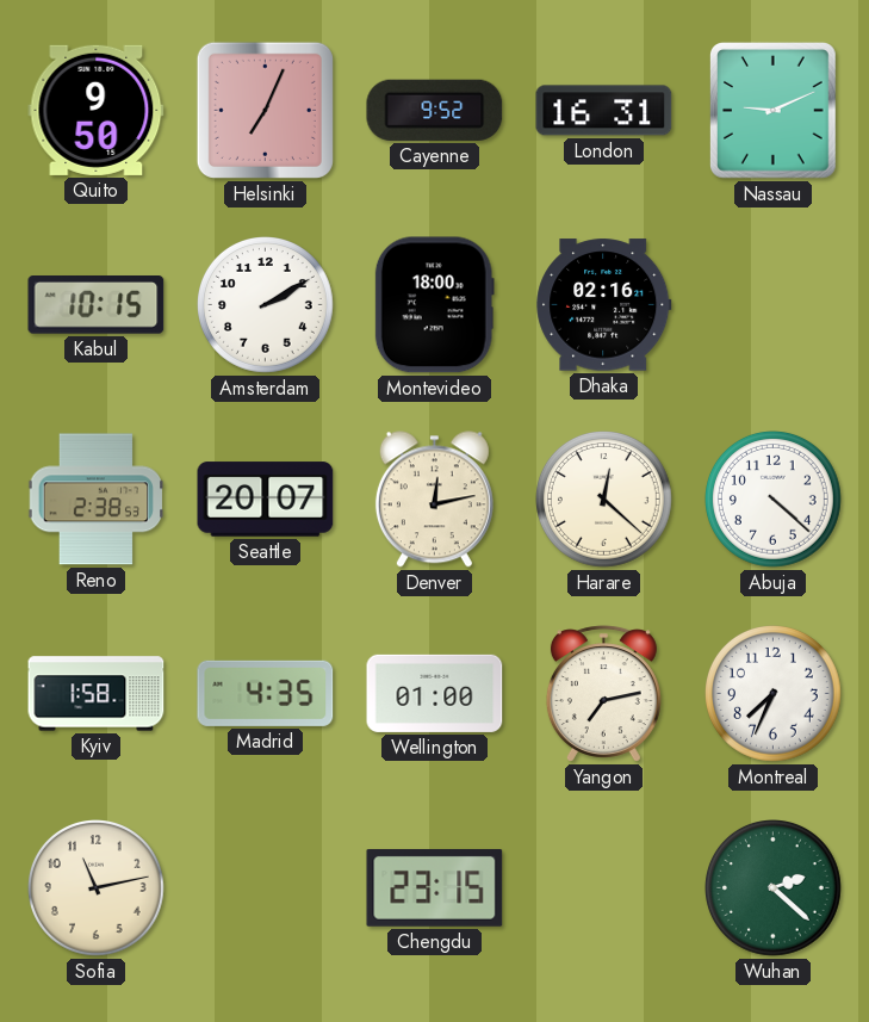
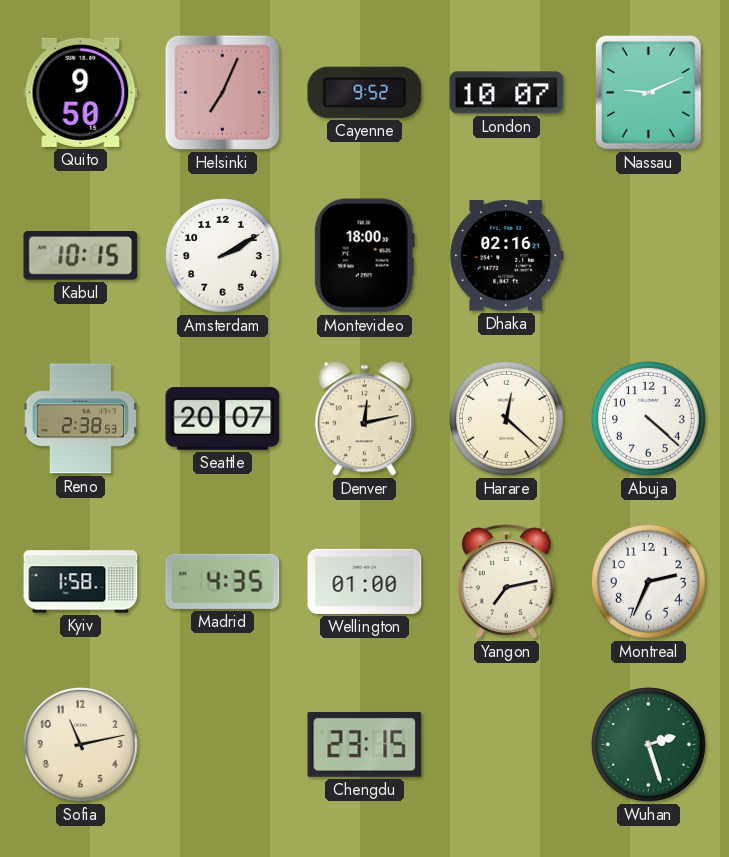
London: 16:31 -> 10:07 (507, 93)
Montreal: 7:34 -> 2:34 (649, 582)
Wuhan: 2:22 -> 2:27 (649, 745)
